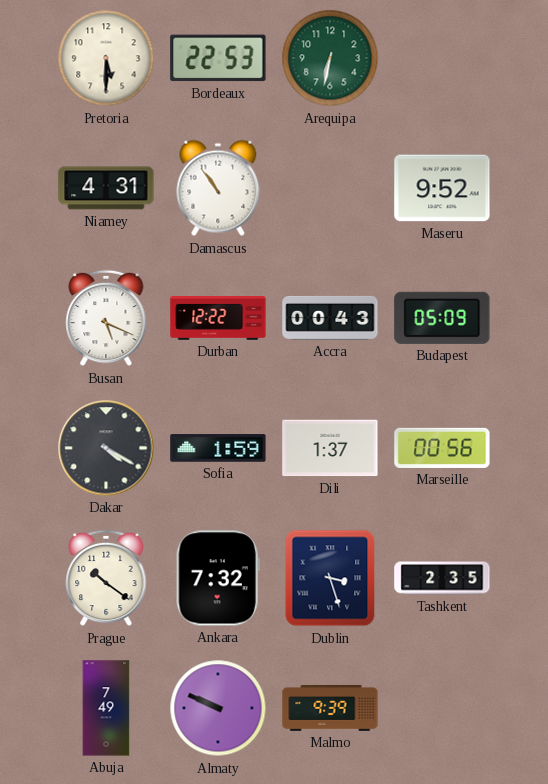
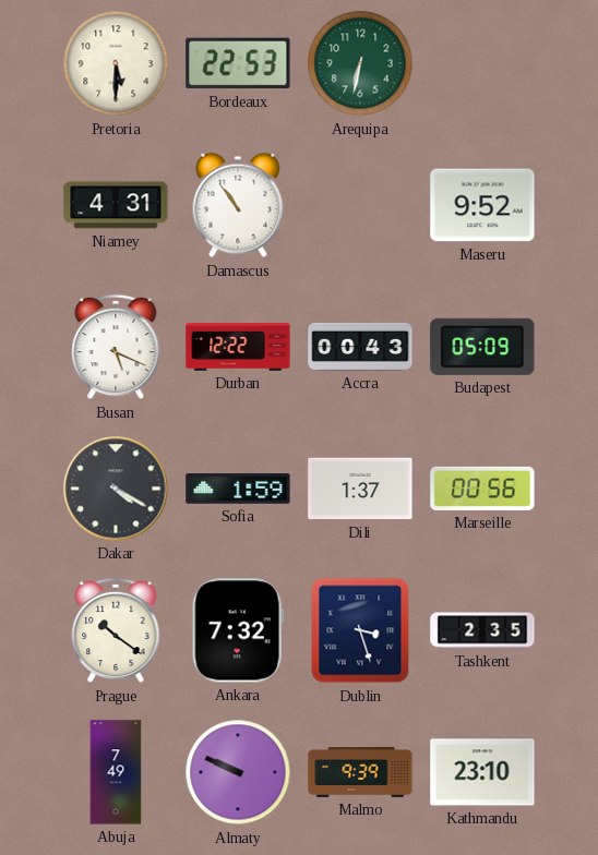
Kathmandu: none -> 23:10 (482, 772)
